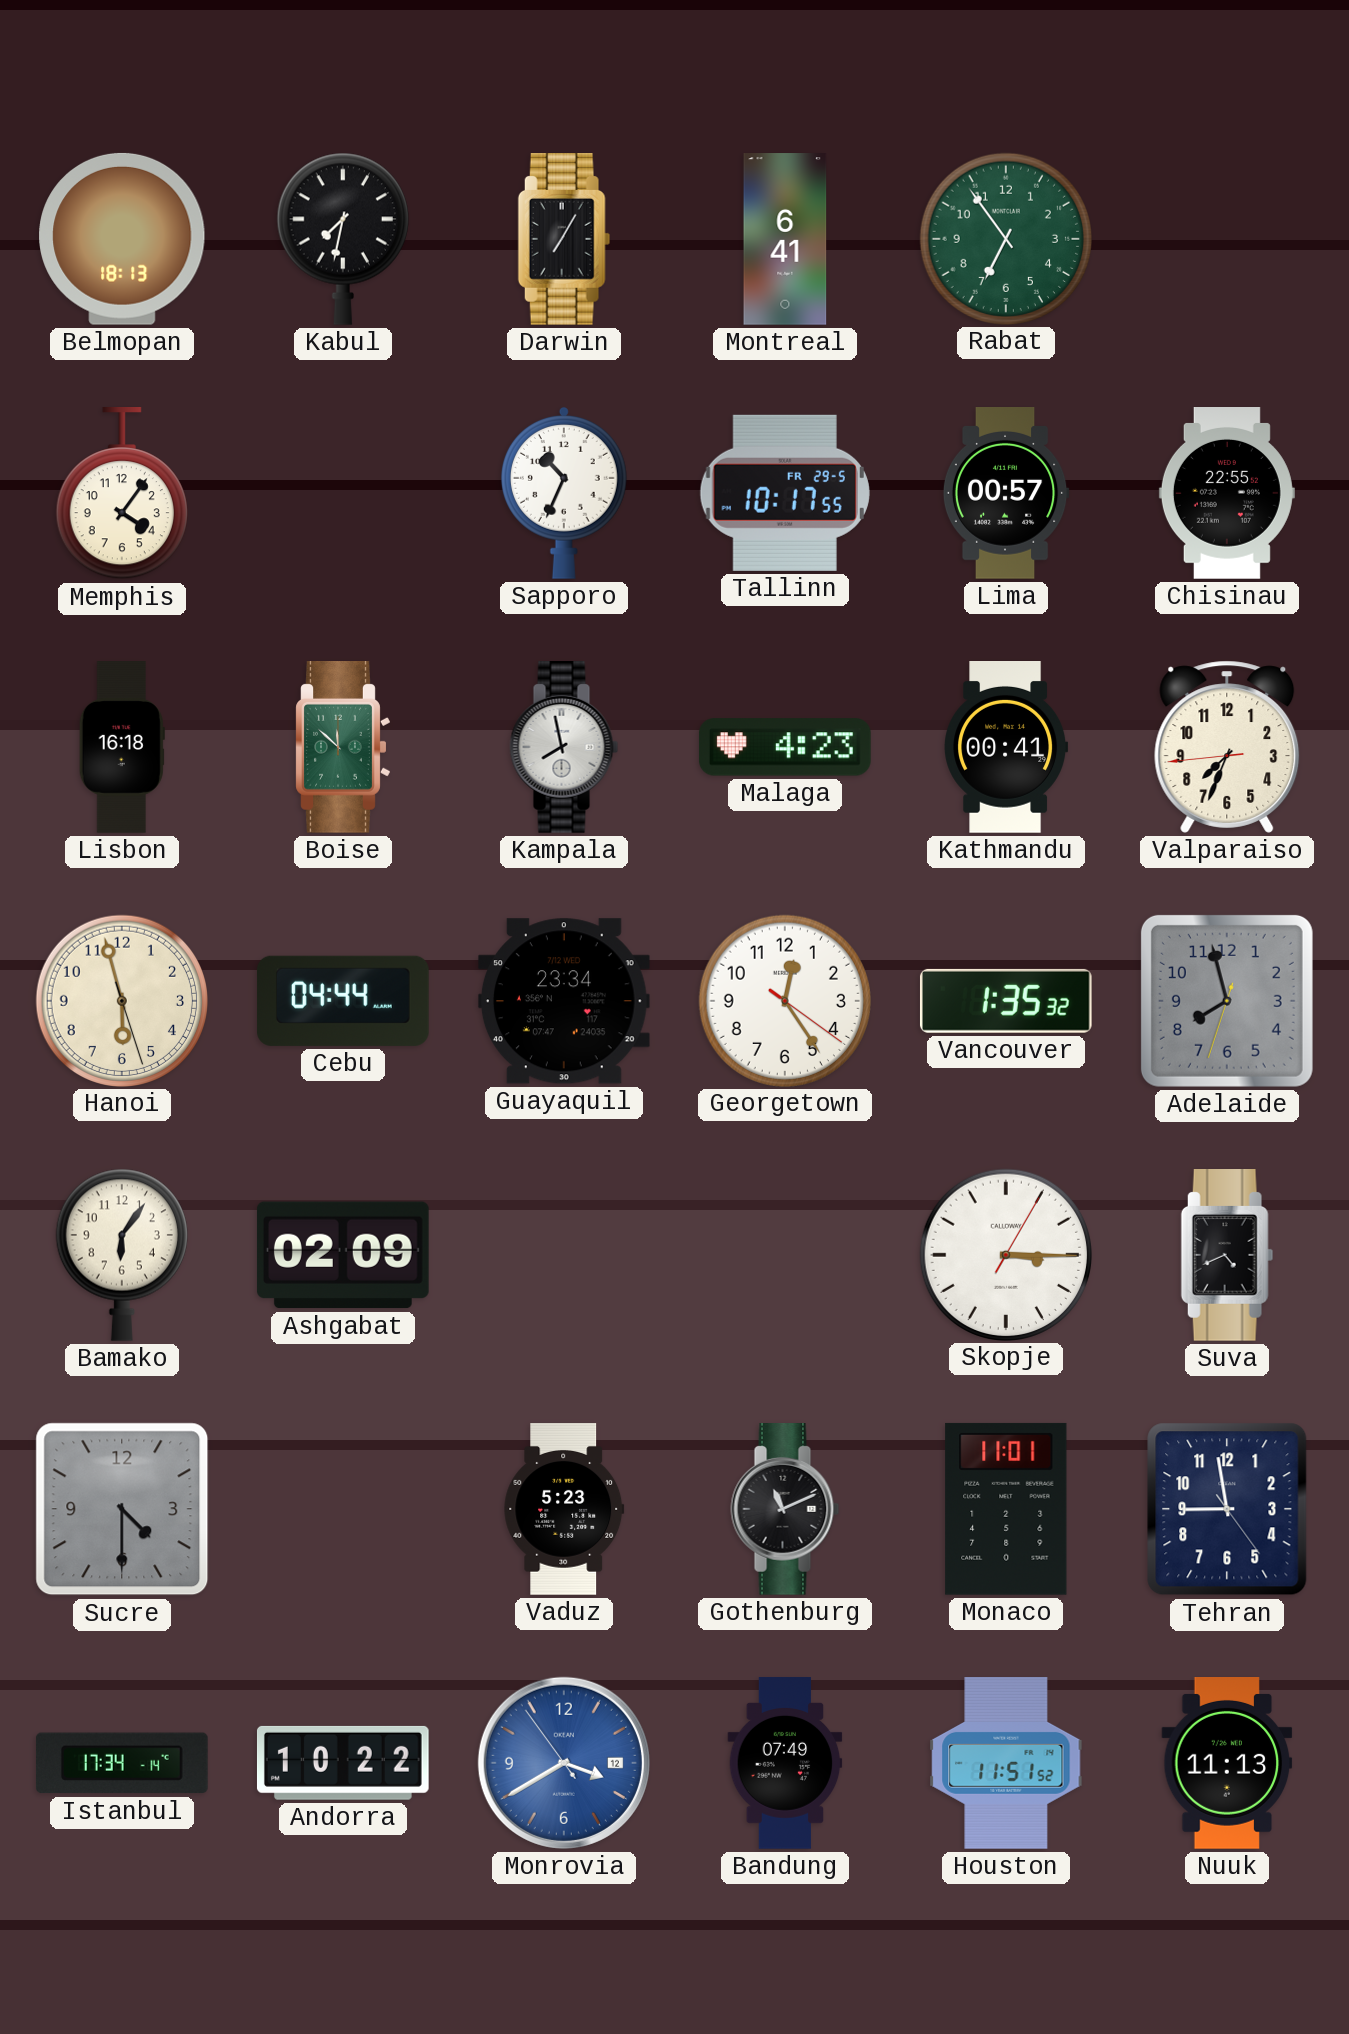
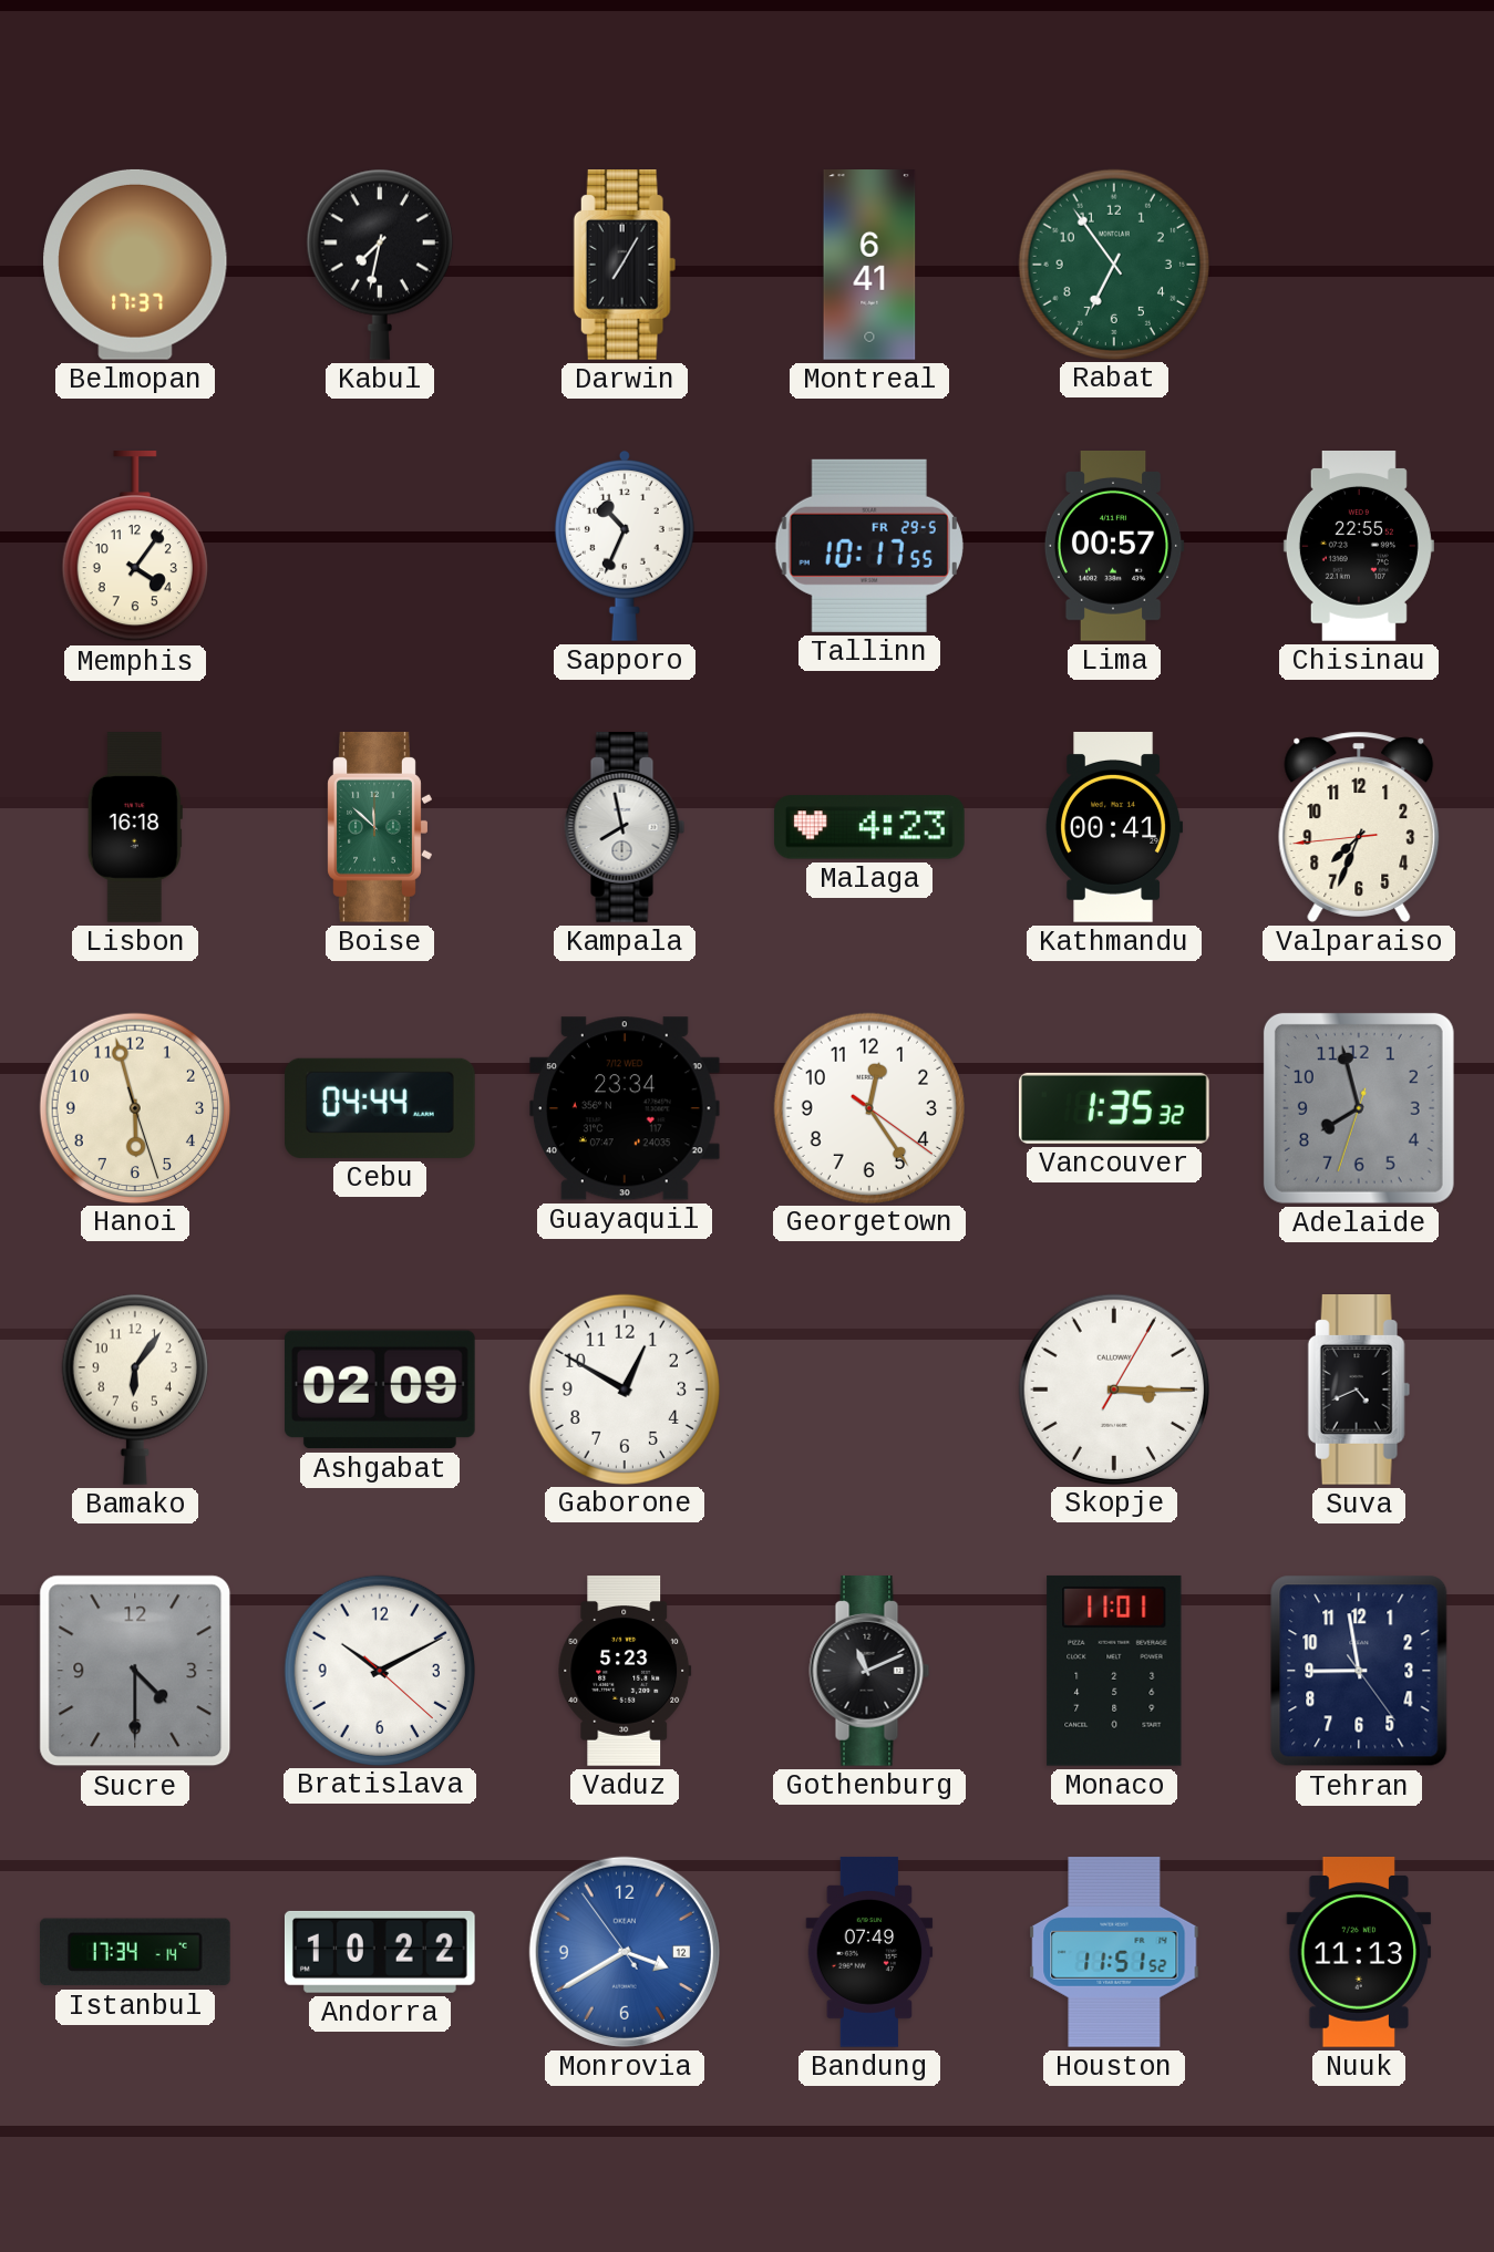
Belmopan: 18:13 -> 17:37 (135, 265)
Gaborone: none -> 12:50 (624, 1388)
Bratislava: none -> 10:10 (379, 1670)
